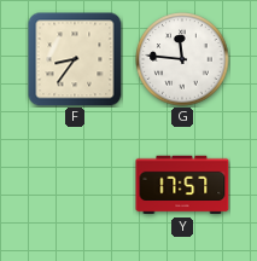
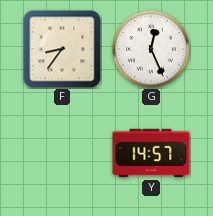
G: 11:46 -> 12:26 (151, 49)
Y: 17:57 -> 14:57 (151, 153)
